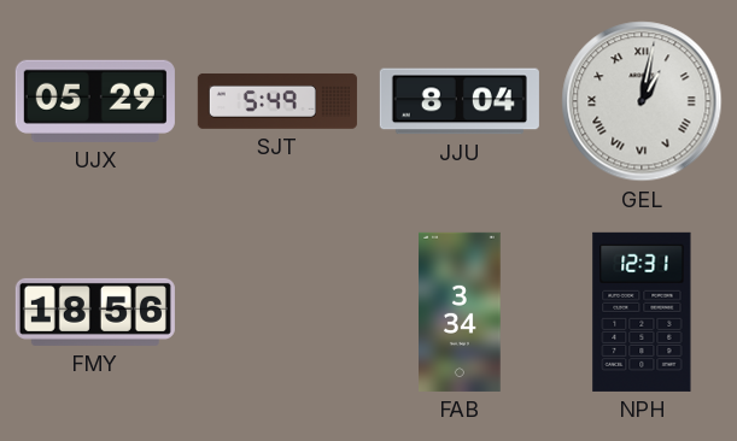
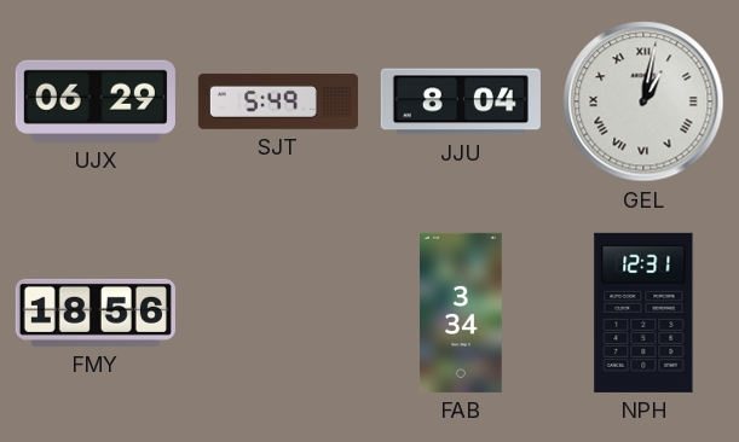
UJX: 05:29 -> 06:29 (96, 101)
